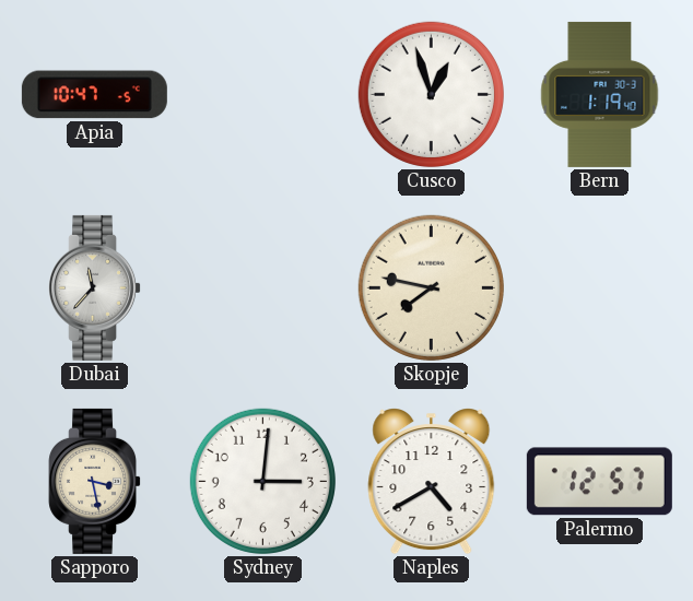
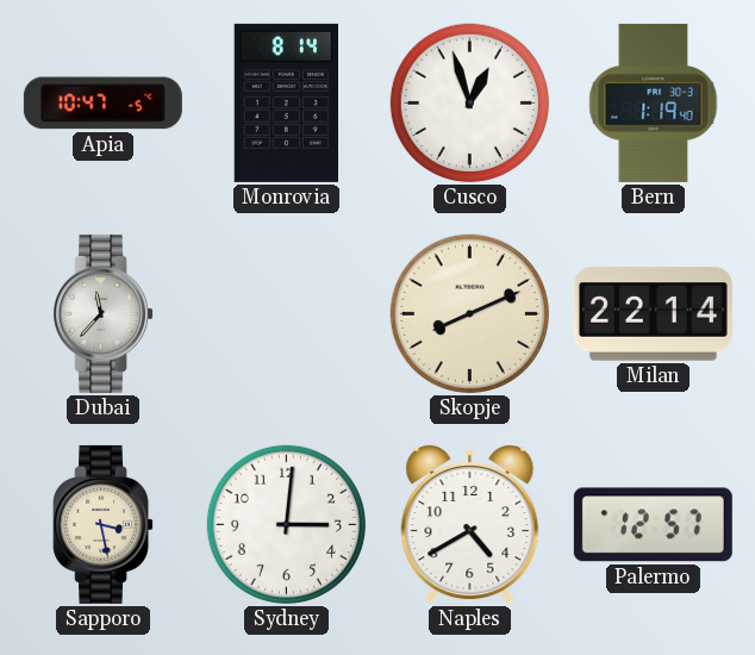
Monrovia: none -> 8:14 (286, 102)
Skopje: 7:47 -> 8:11 (469, 313)
Milan: none -> 22:14 (653, 314)
